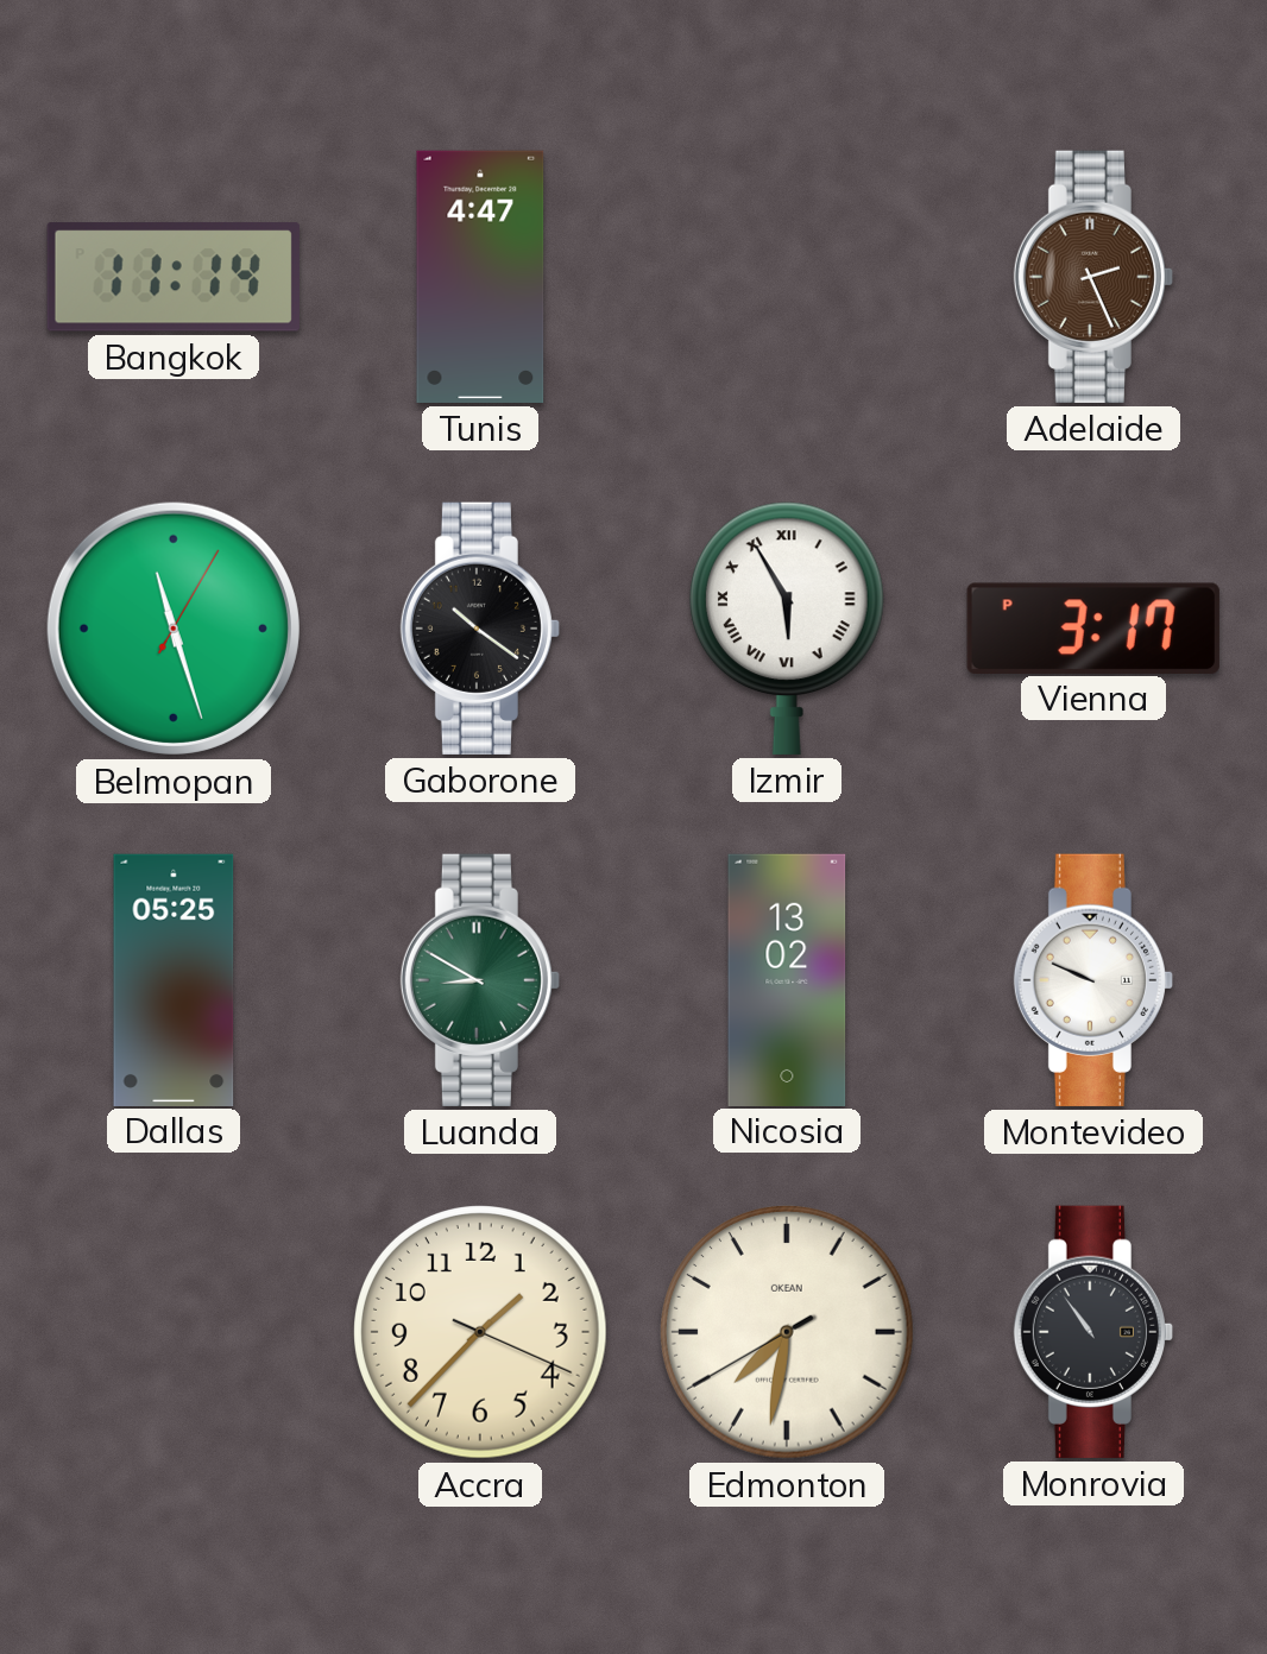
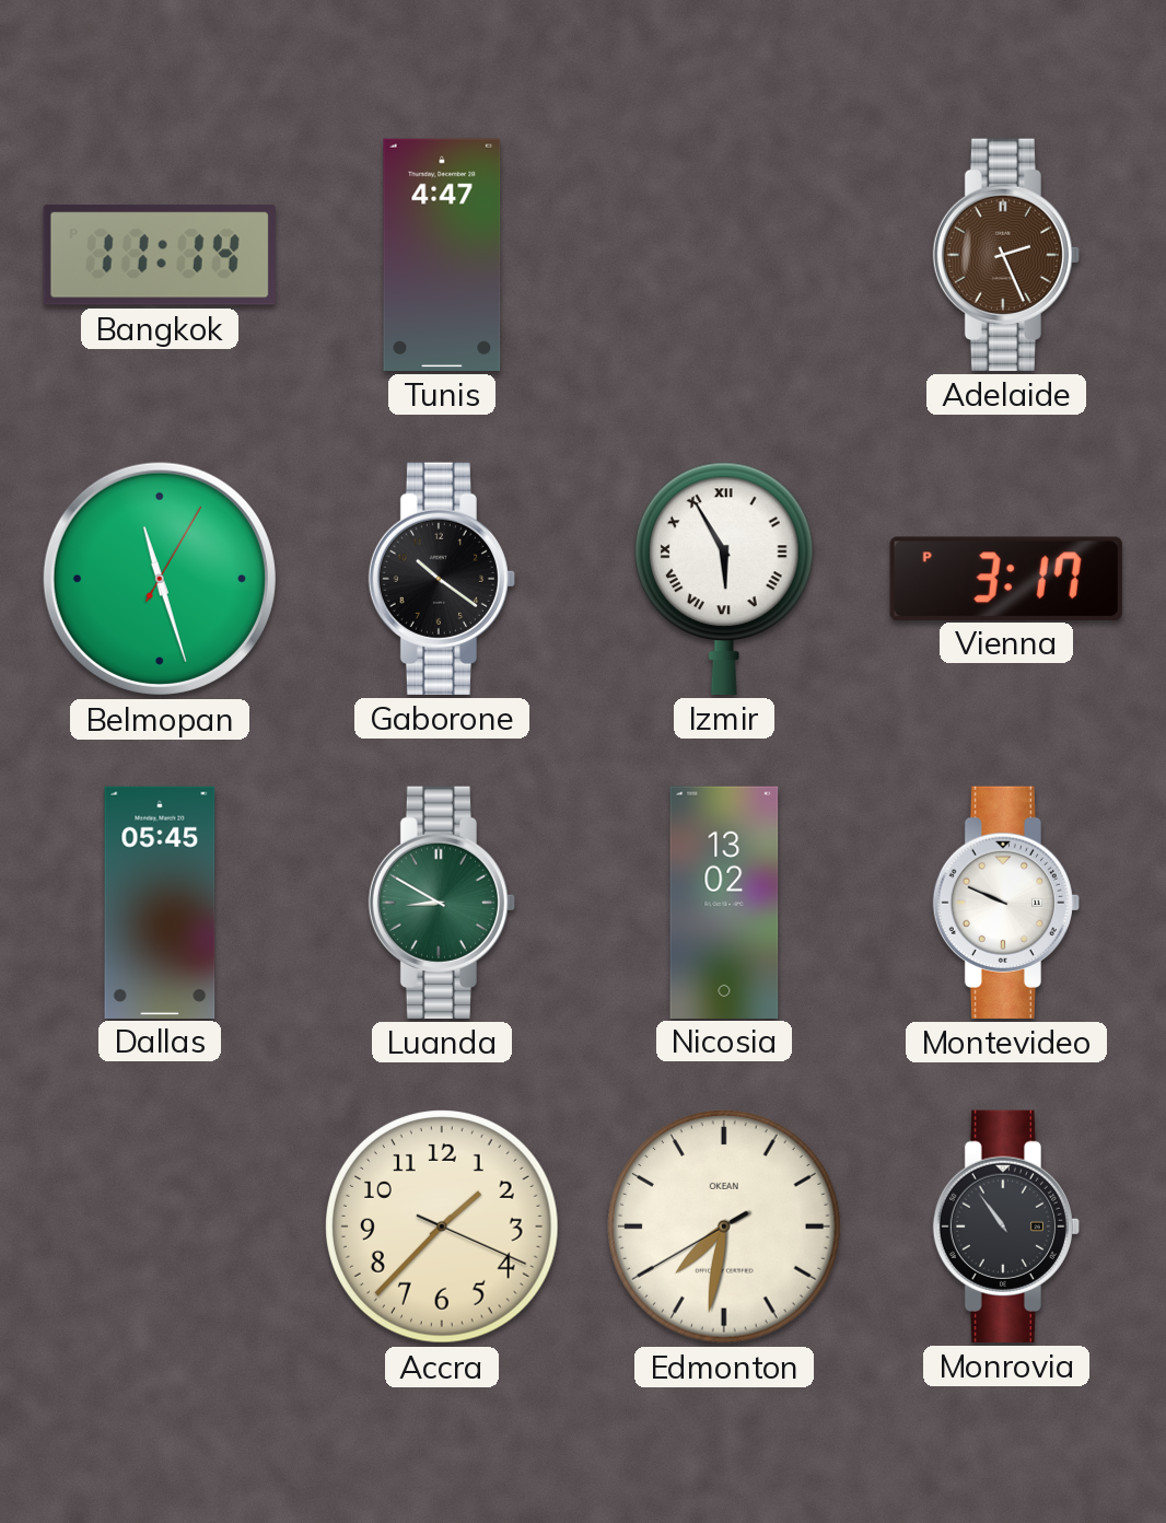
Dallas: 05:25 -> 05:45 (160, 902)
